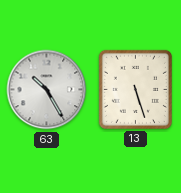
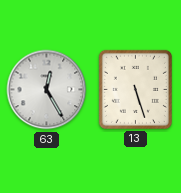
63: 10:25 -> 12:25 (47, 90)
